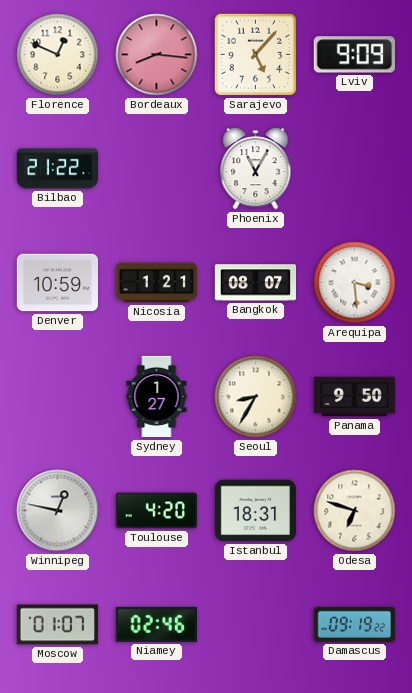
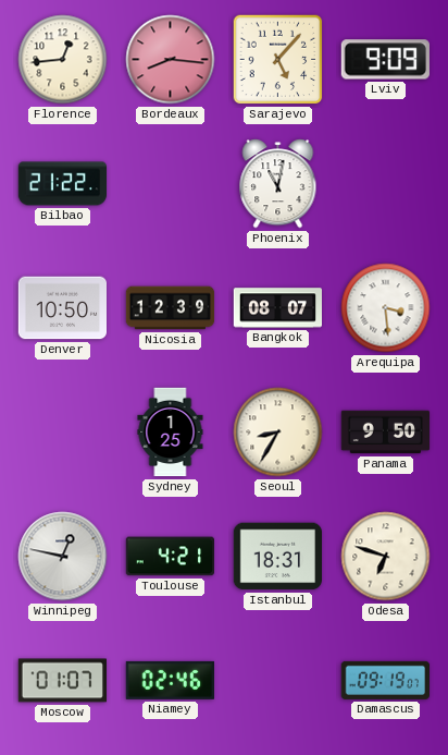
Florence: 12:49 -> 12:44 (63, 60)
Phoenix: 11:05 -> 11:02 (278, 184)
Denver: 10:59 -> 10:50 (63, 308)
Nicosia: 1:21 -> 12:39 (171, 308)
Sydney: 1:27 -> 1:25 (171, 433)
Toulouse: 4:20 -> 4:21 (171, 557)
Damascus: 09:19:22 -> 09:19:07 (385, 680)
